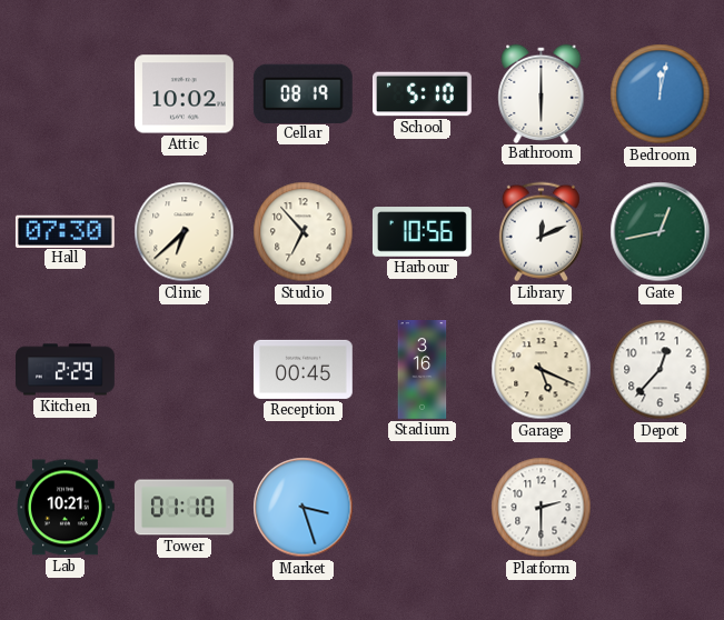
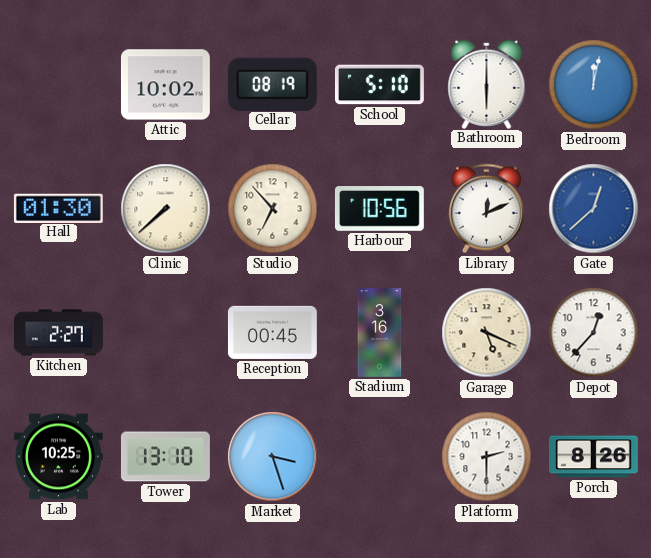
Hall: 07:30 -> 01:30 (58, 208)
Clinic: 6:38 -> 7:38 (166, 209)
Gate: 12:43 -> 12:38 (594, 209)
Gate dial: green -> blue (594, 209)
Kitchen: 2:29 -> 2:27 (59, 333)
Lab: 10:21 -> 10:25 (58, 457)
Tower: 01:10 -> 13:10 (165, 457)
Porch: none -> 8:26 (594, 457)
